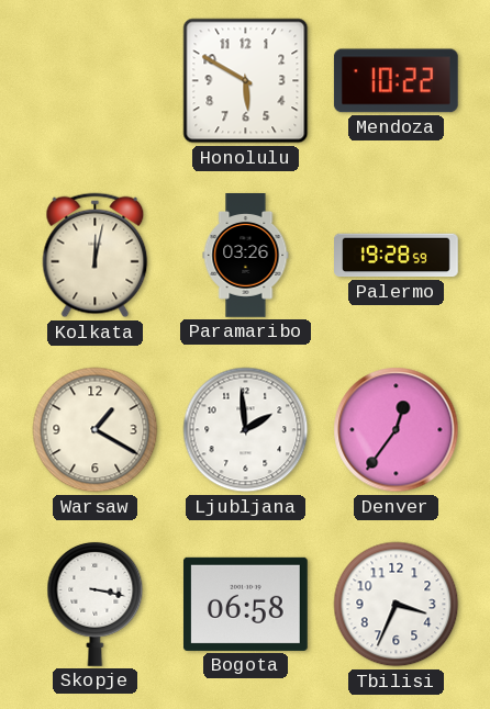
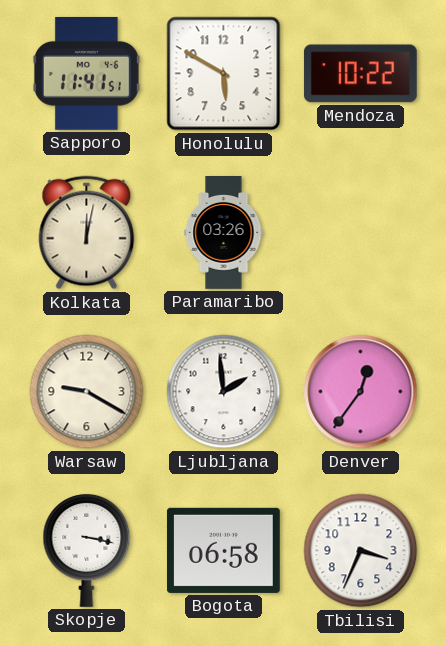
Sapporo: none -> 11:41 (86, 73)
Palermo: 19:28 -> none (397, 256)
Warsaw: 1:20 -> 9:20 (87, 392)
